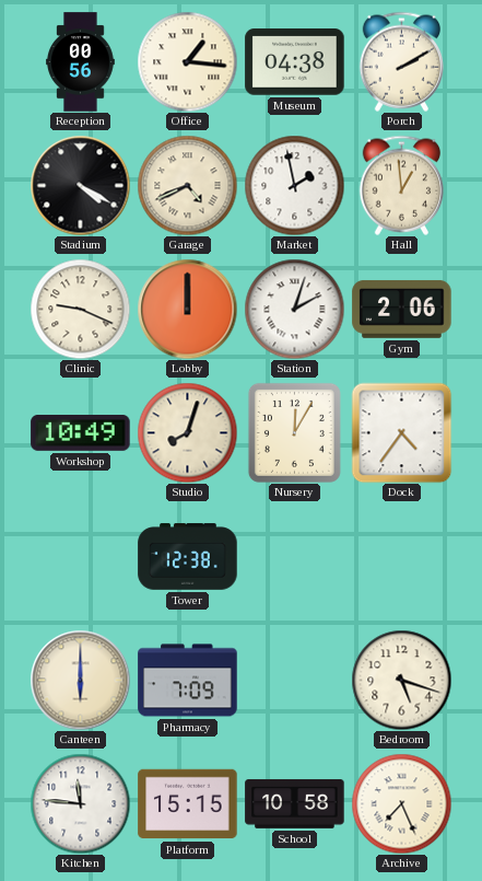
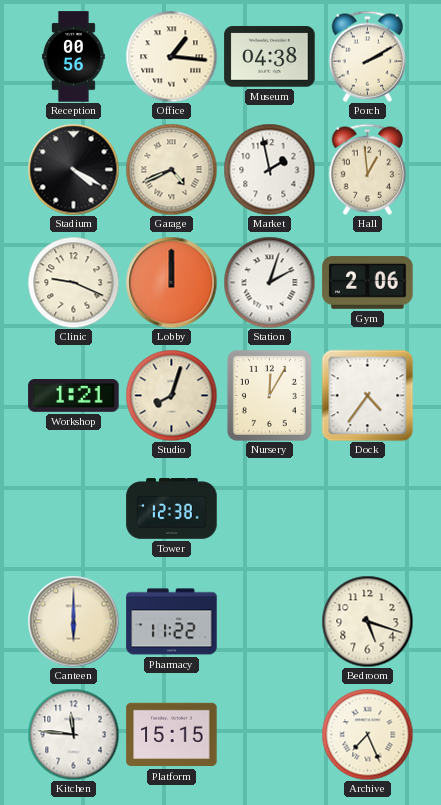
Workshop: 10:49 -> 1:21 (74, 396)
Pharmacy: 7:09 -> 11:22 (172, 622)
School: 10:58 -> none (295, 803)
